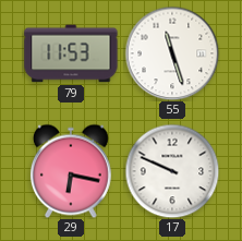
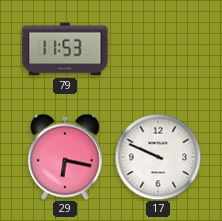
55: 11:27 -> none (172, 53)
